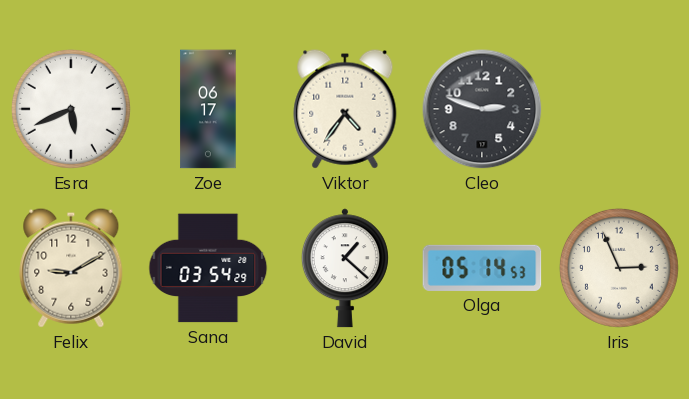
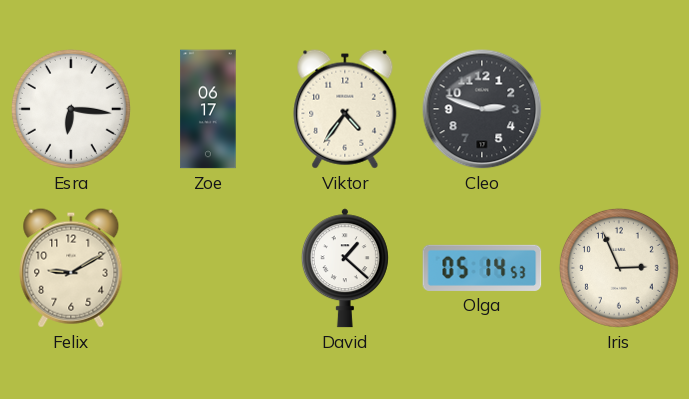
Esra: 5:41 -> 6:16 (71, 109)
Sana: 03:54 -> none (208, 268)
